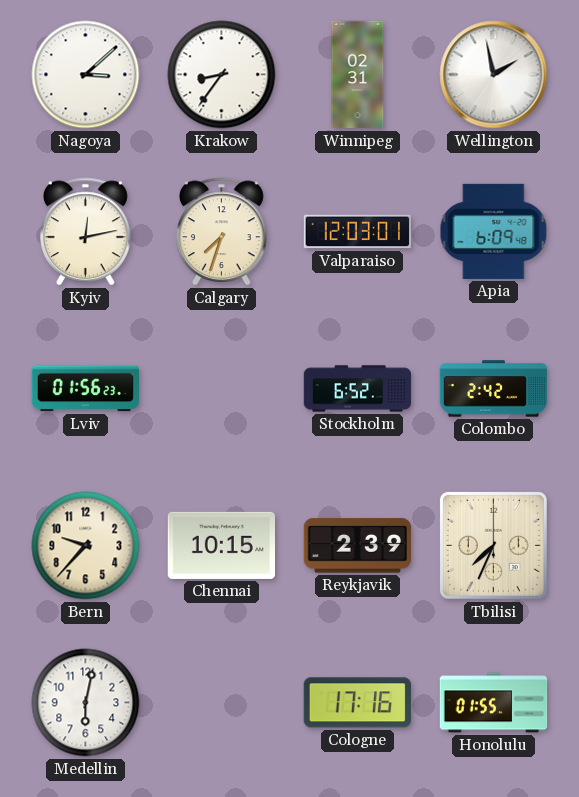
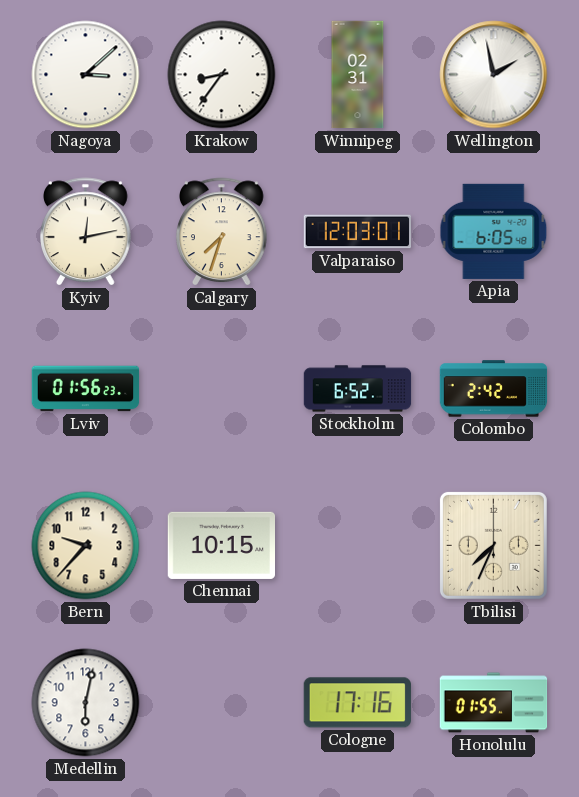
Apia: 6:09 -> 6:05 (494, 231)
Reykjavik: 2:39 -> none (357, 546)
